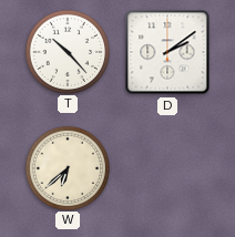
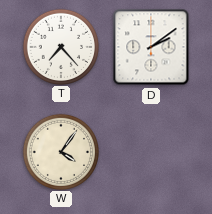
T: 10:23 -> 7:23 (60, 46)
W: 6:38 -> 4:06 (60, 151)
